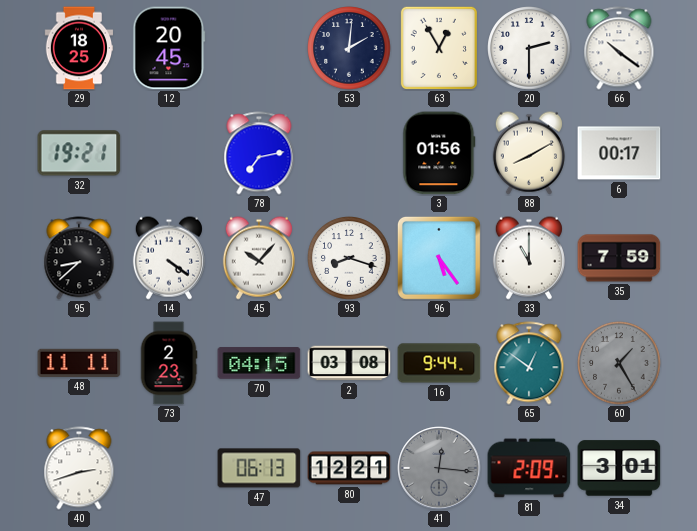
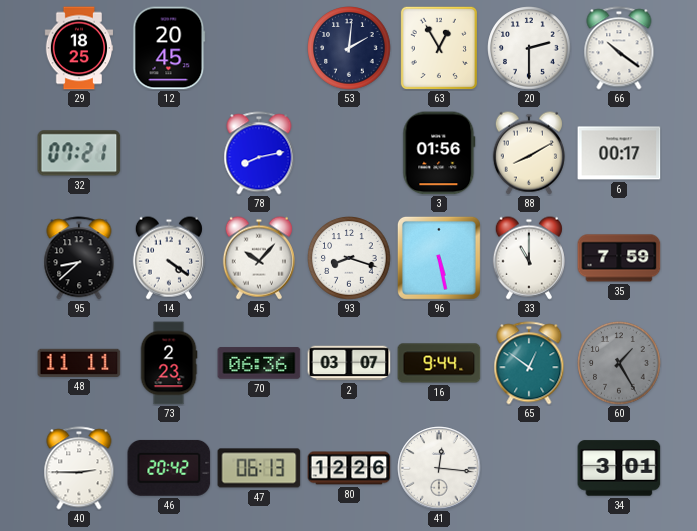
32: 19:21 -> 07:21 (79, 153)
78: 7:13 -> 8:13 (259, 153)
96: 5:24 -> 5:28 (439, 258)
70: 04:15 -> 06:36 (259, 363)
2: 03:08 -> 03:07 (349, 363)
40: 2:42 -> 2:45 (79, 468)
46: none -> 20:42 (169, 468)
80: 12:21 -> 12:26 (349, 468)
41 dial: grey -> white (439, 468)
81: 2:09 -> none (529, 468)
